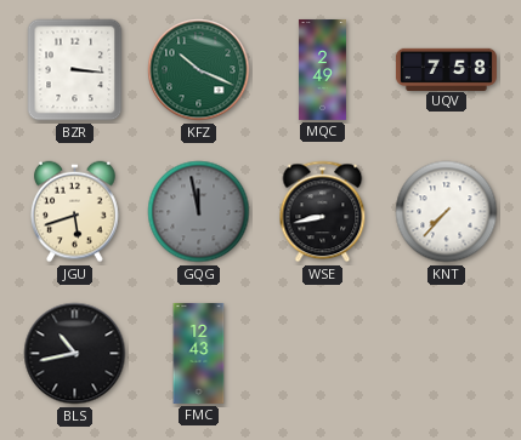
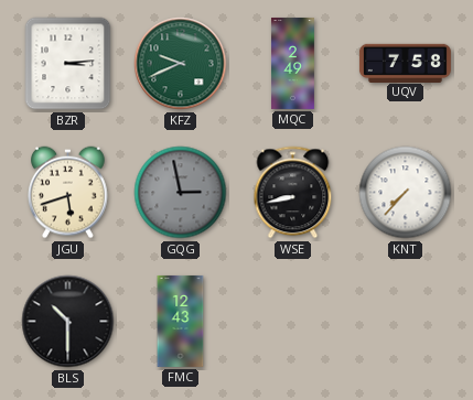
BZR: 3:16 -> 3:14 (68, 64)
KFZ: 10:19 -> 9:41 (181, 64)
GQG: 11:58 -> 2:58 (181, 193)
BLS: 10:43 -> 10:30 (68, 322)
